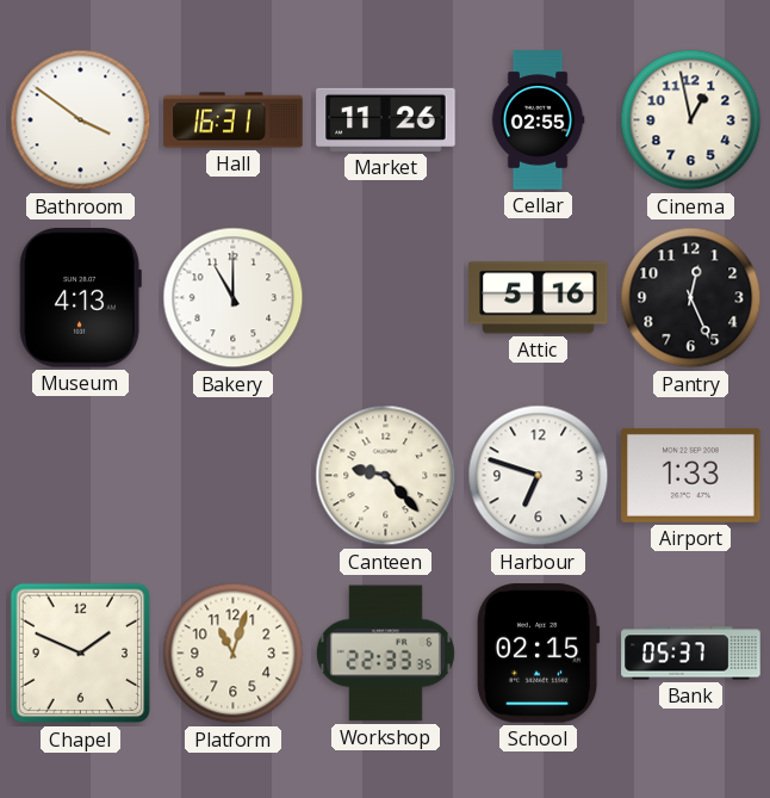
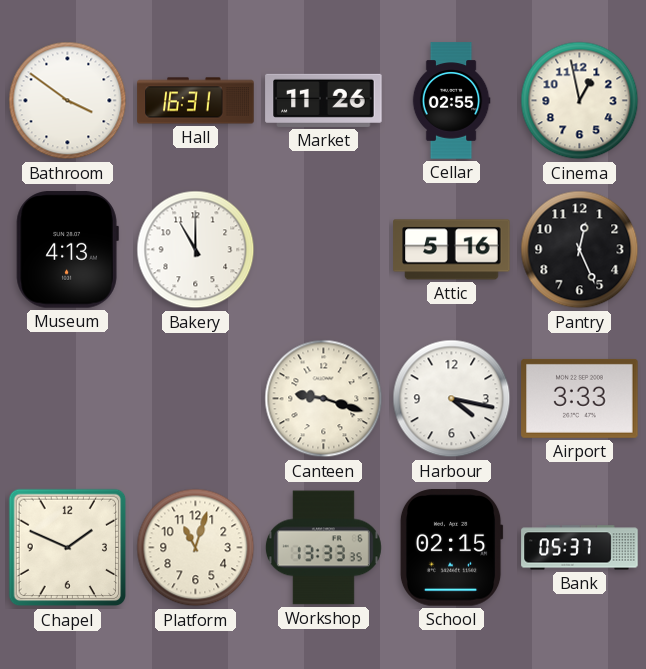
Canteen: 9:23 -> 9:18 (324, 399)
Harbour: 6:48 -> 4:17 (452, 399)
Airport: 1:33 -> 3:33 (580, 398)
Workshop: 22:33 -> 13:33 (323, 548)
